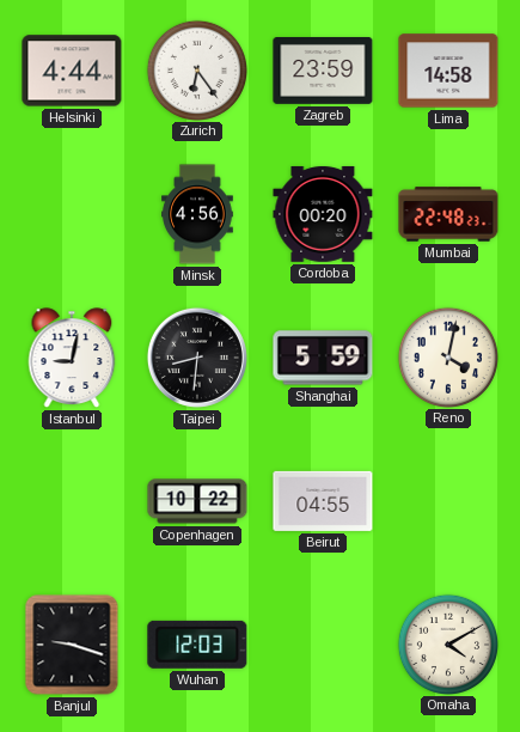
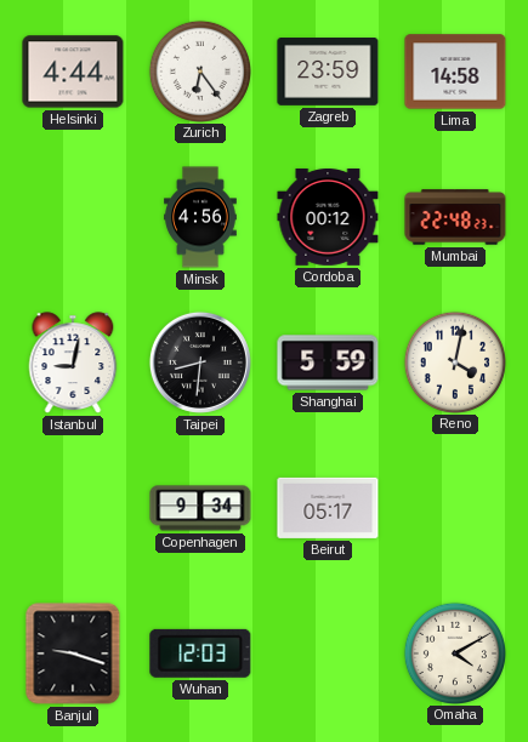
Cordoba: 00:20 -> 00:12 (328, 217)
Copenhagen: 10:22 -> 9:34 (200, 508)
Beirut: 04:55 -> 05:17 (328, 508)
